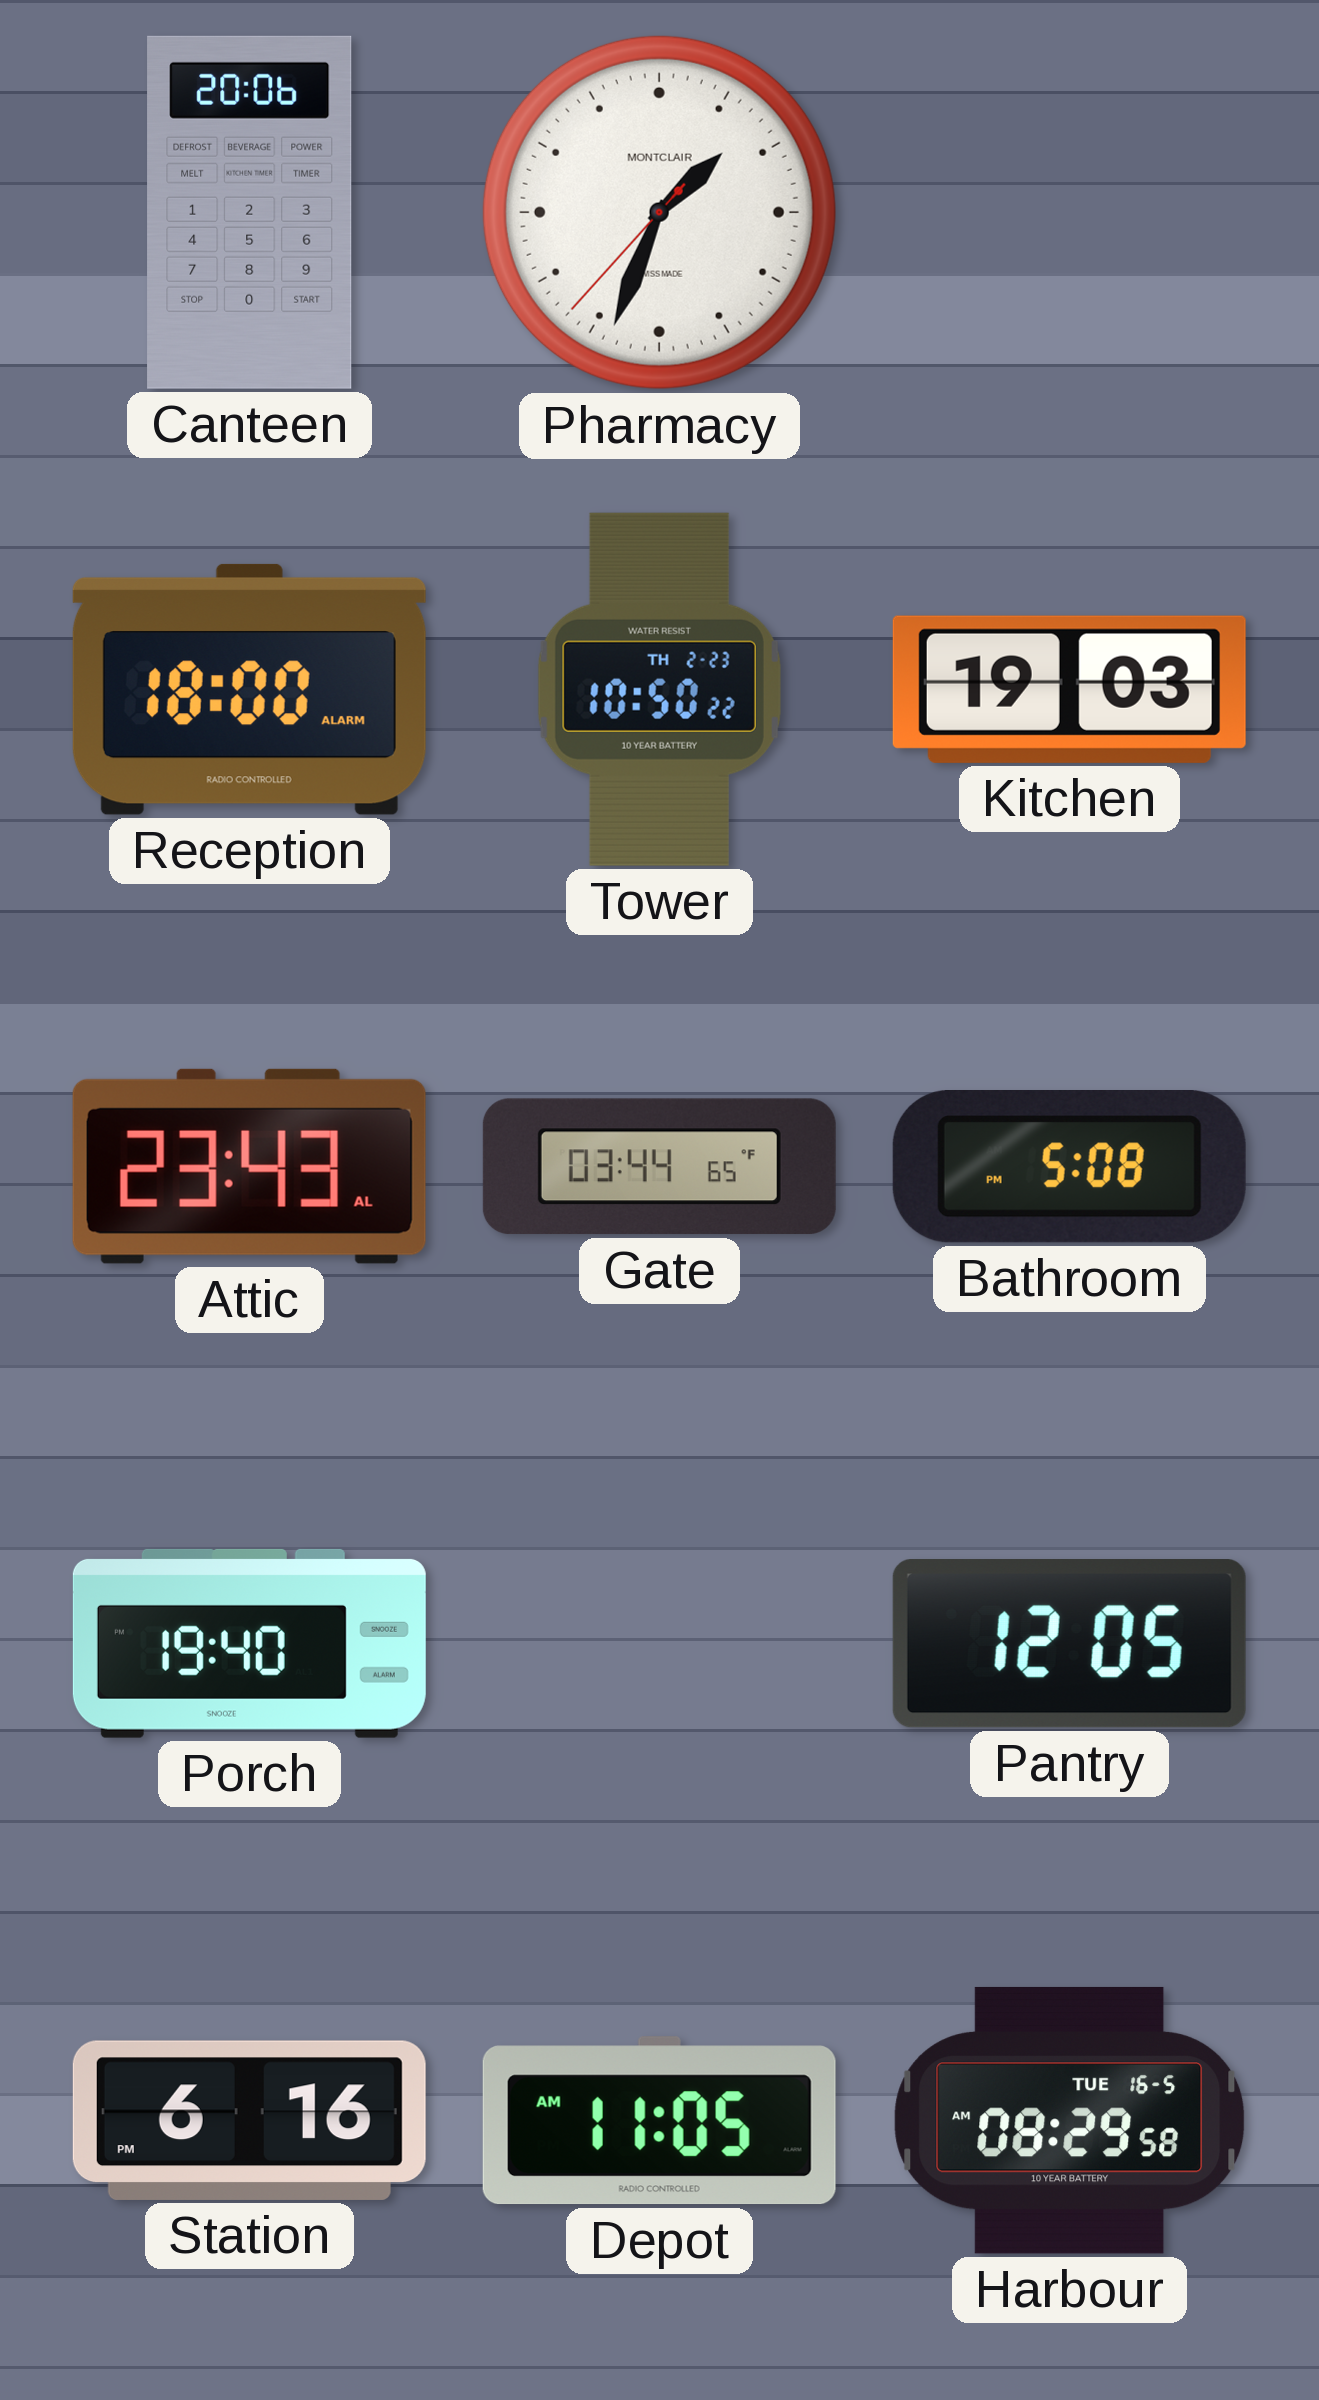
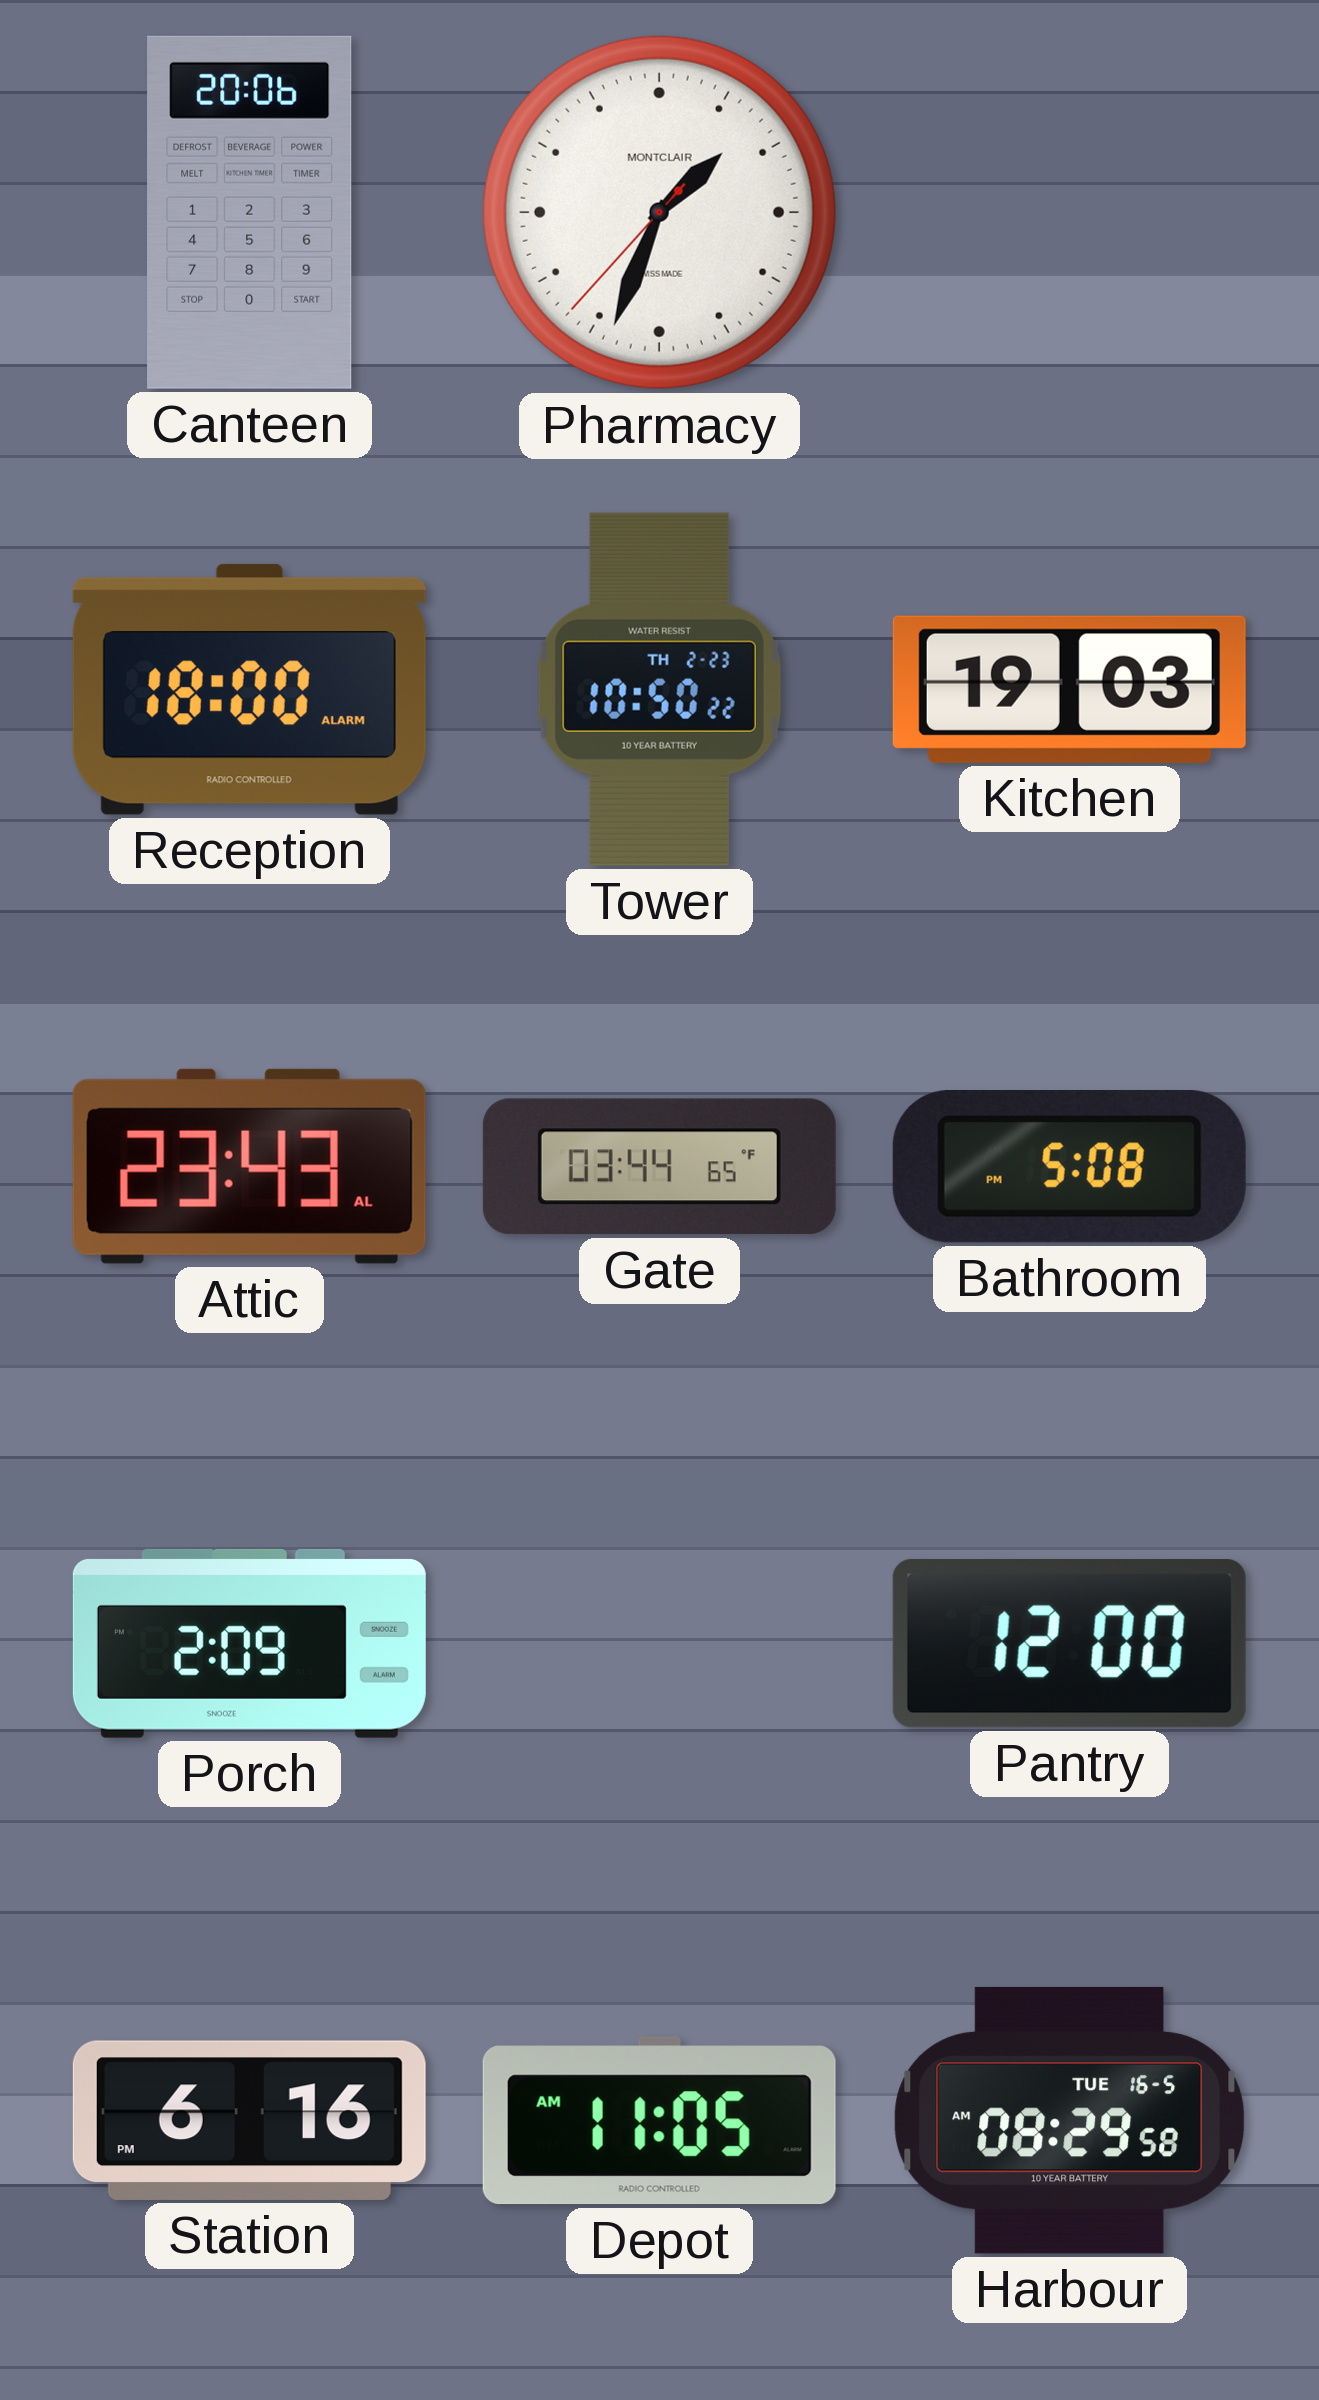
Porch: 19:40 -> 2:09 (249, 1643)
Pantry: 12:05 -> 12:00 (1069, 1644)
